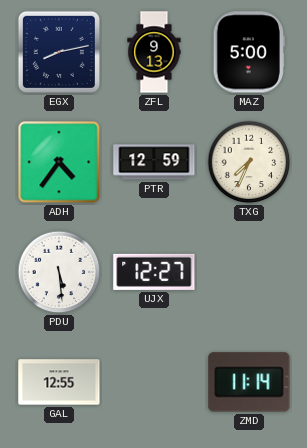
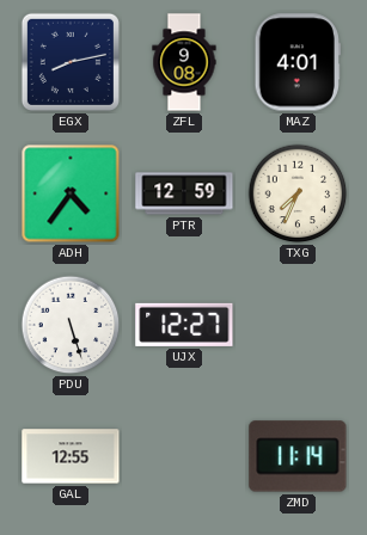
ZFL: 9:13 -> 9:08 (184, 62)
MAZ: 5:00 -> 4:01 (298, 62)
PDU: 5:29 -> 5:27 (71, 325)
